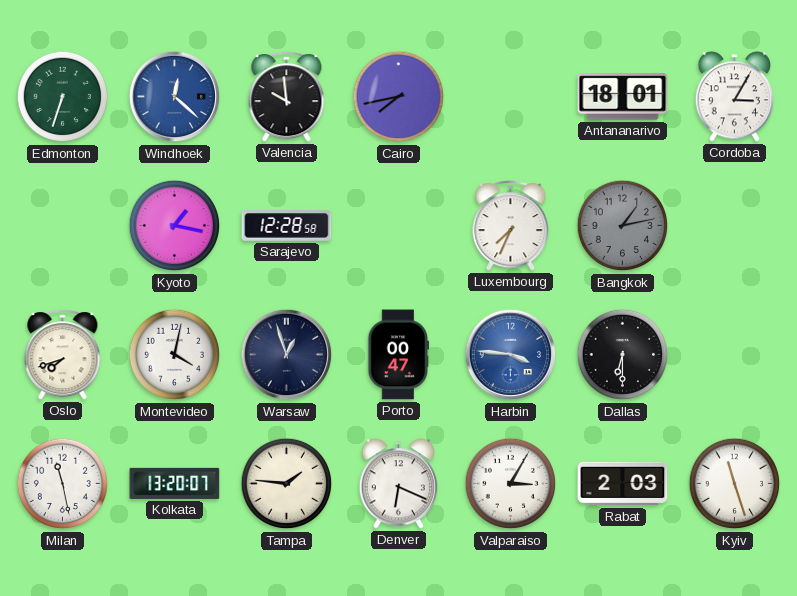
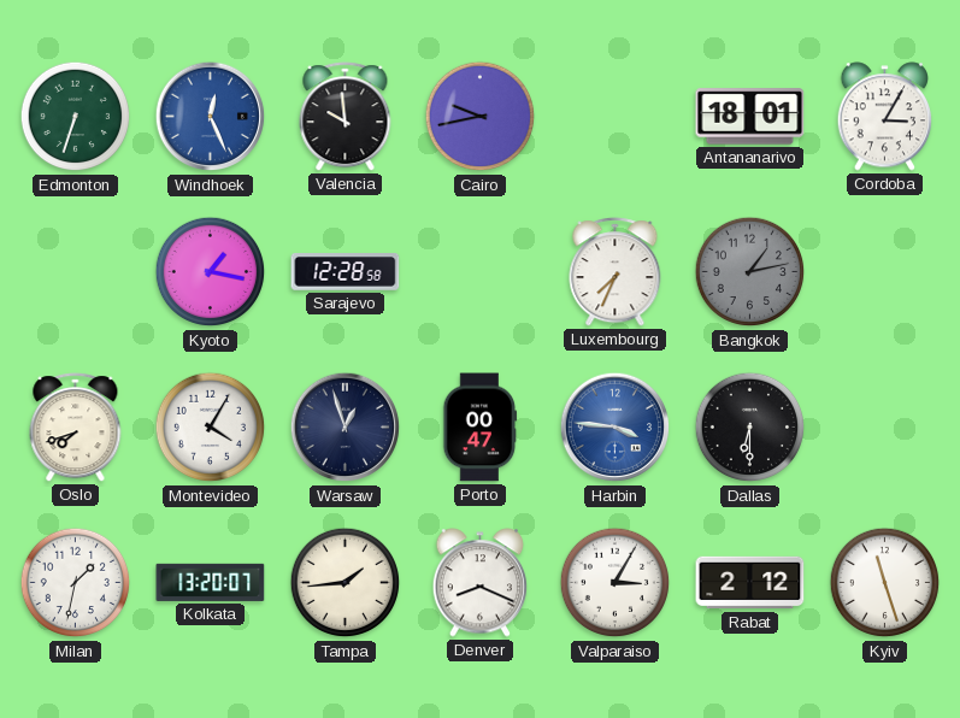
Windhoek: 12:22 -> 12:26 (211, 117)
Cairo: 7:43 -> 9:43 (481, 117)
Montevideo: 4:02 -> 4:05 (211, 428)
Milan: 11:28 -> 1:32 (76, 583)
Tampa: 1:46 -> 1:44 (346, 583)
Denver: 6:19 -> 8:19 (481, 583)
Rabat: 2:03 -> 2:12 (750, 583)
